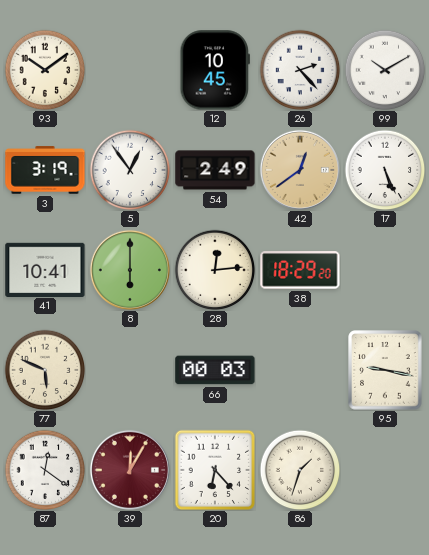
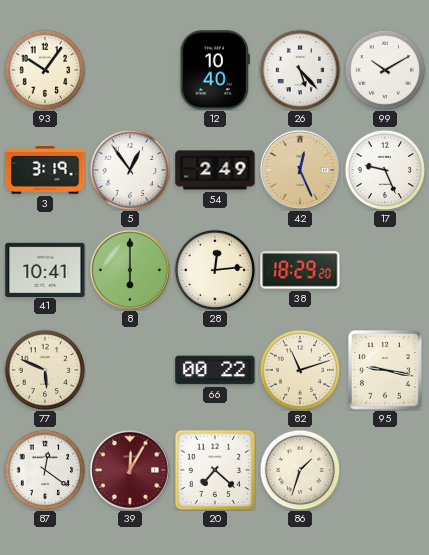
93: 10:09 -> 10:06 (45, 70)
12: 10:45 -> 10:40 (215, 70)
26: 2:23 -> 5:23 (300, 70)
42: 12:39 -> 12:26 (300, 170)
17: 5:26 -> 9:26 (385, 170)
66: 00:03 -> 00:22 (215, 370)
82: none -> 11:12 (300, 370)
20: 6:23 -> 7:22 (215, 470)
